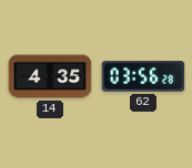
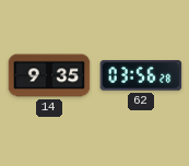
14: 4:35 -> 9:35 (49, 75)
